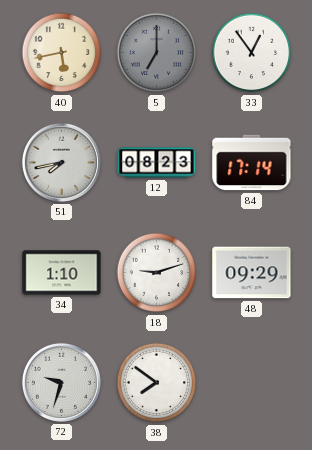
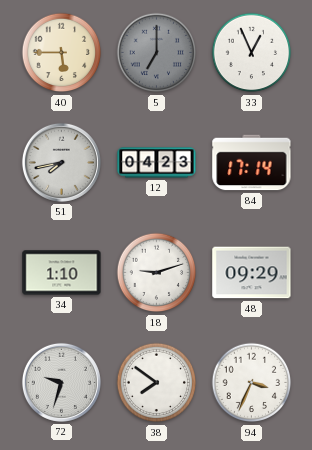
40: 5:43 -> 5:45 (62, 53)
33: 12:54 -> 12:56 (252, 53)
12: 08:23 -> 04:23 (157, 163)
94: none -> 3:34 (252, 383)
